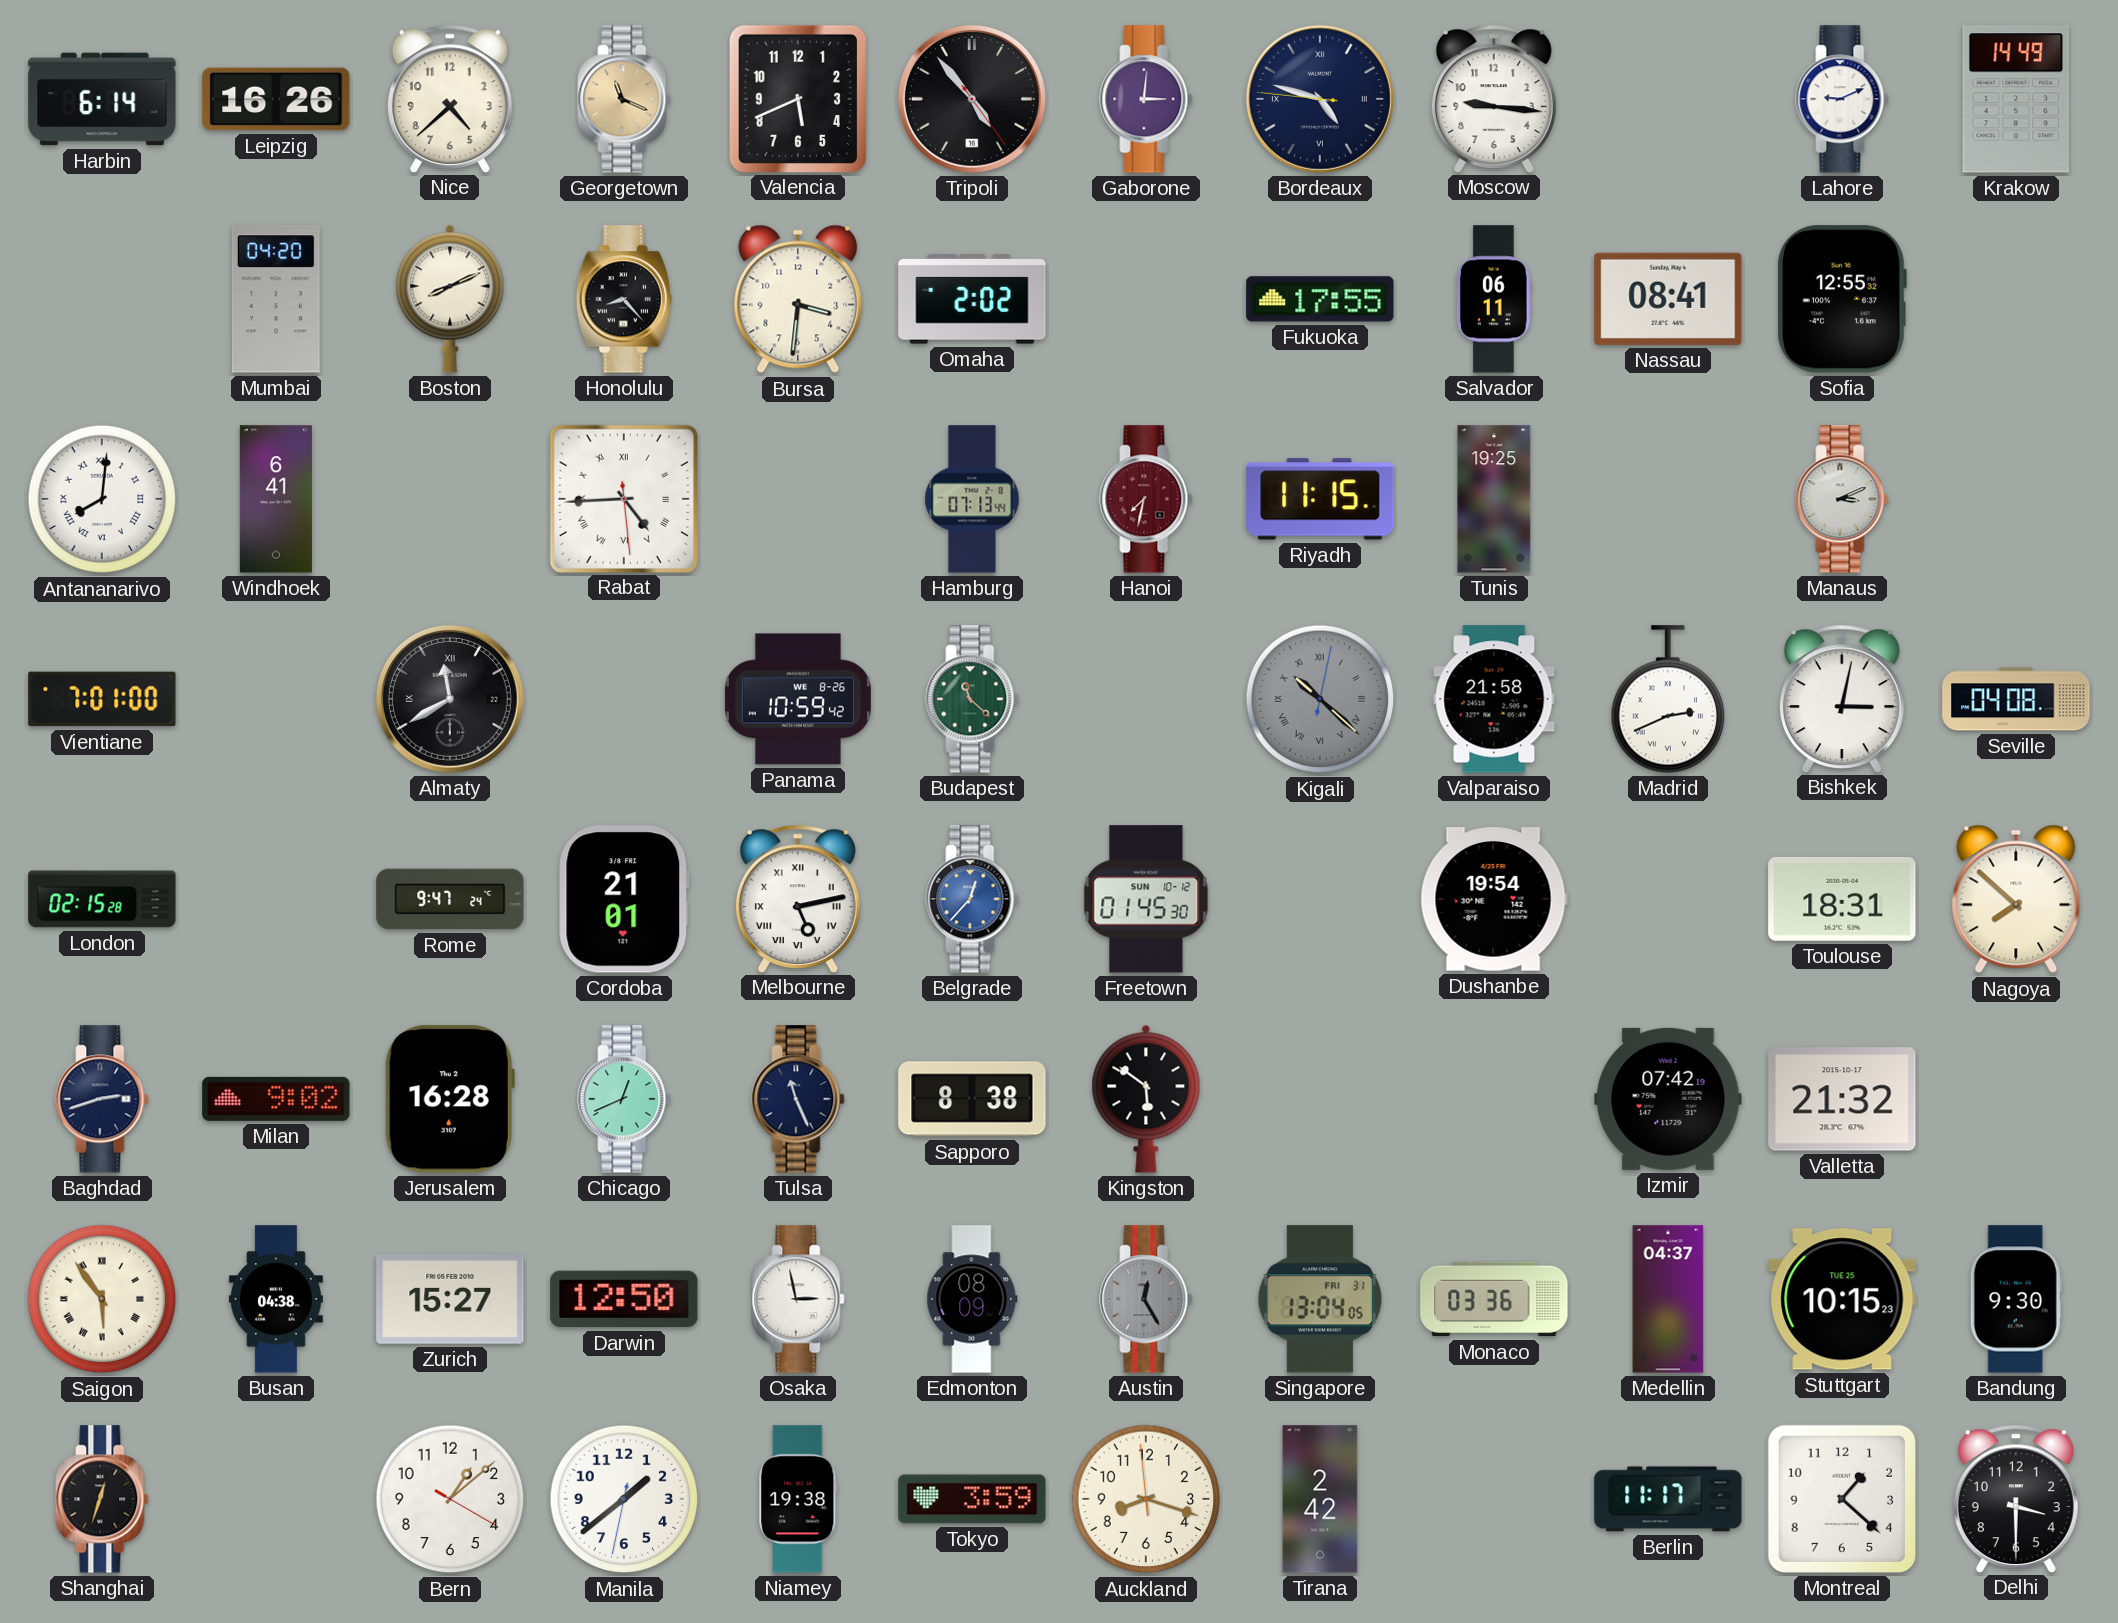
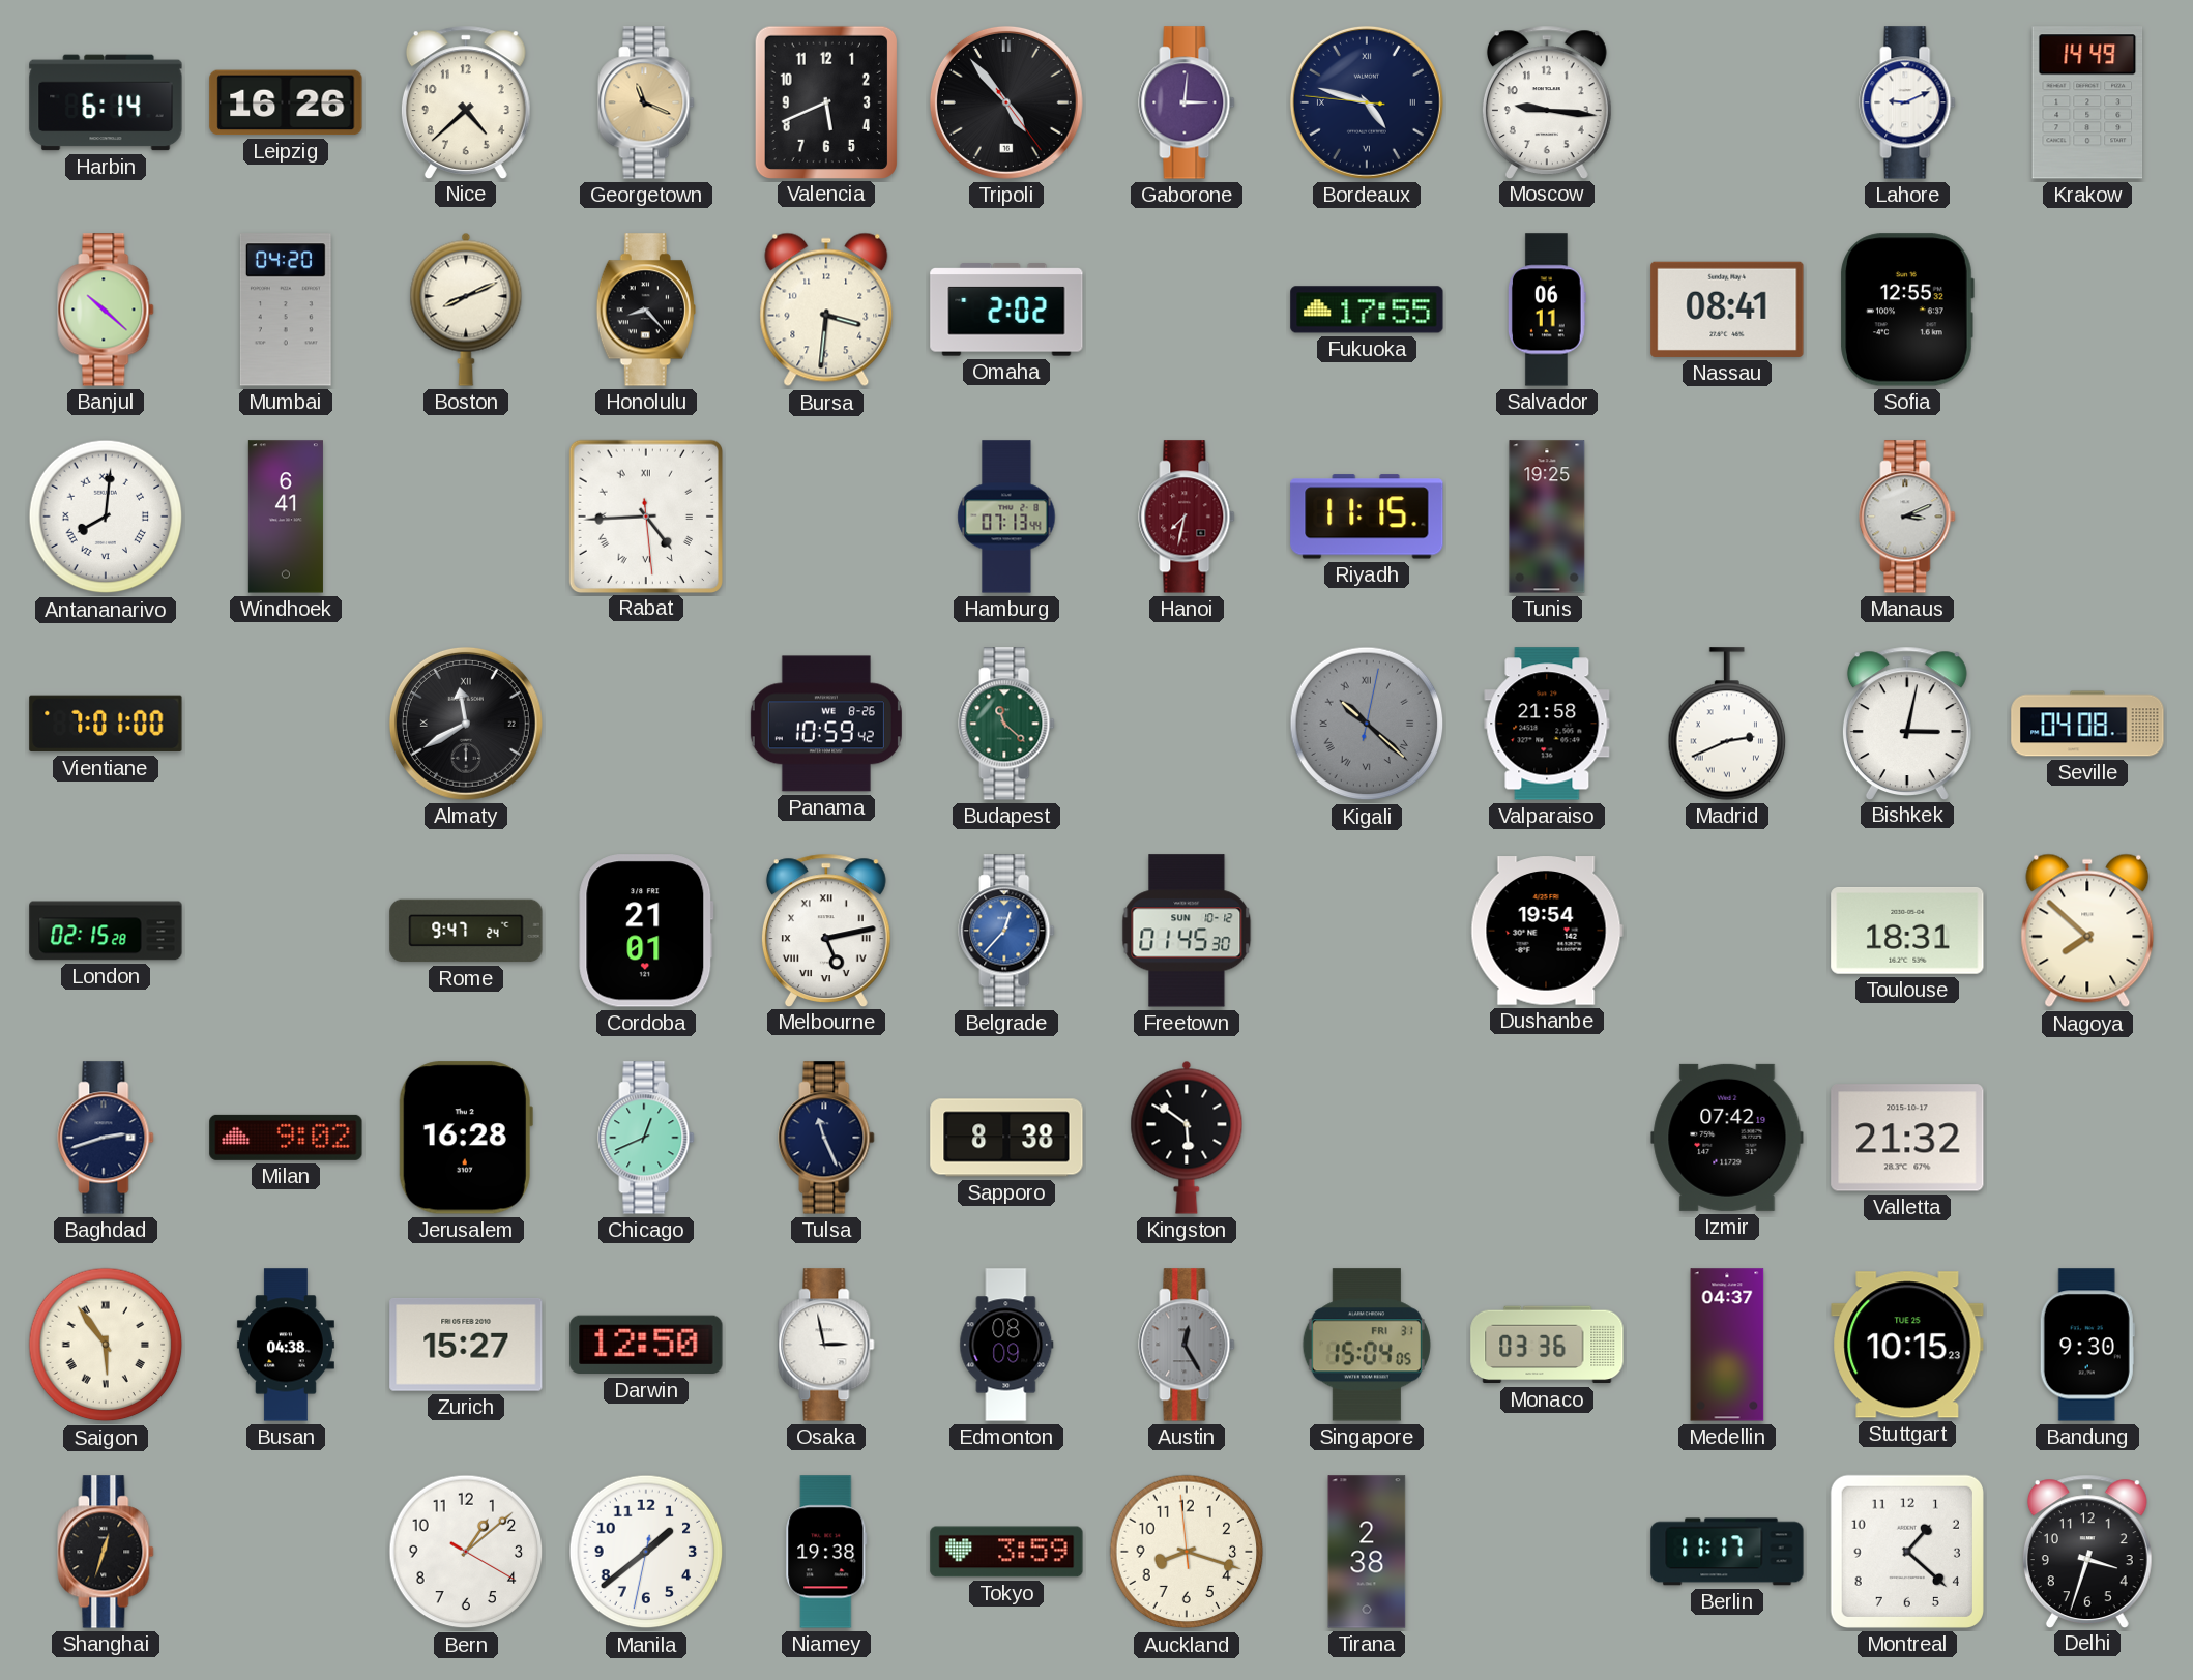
Banjul: none -> 10:22 (106, 310)
Singapore: 13:04 -> 15:04 (1367, 1345)
Tirana: 2:42 -> 2:38 (1367, 1552)
Delhi: 3:30 -> 3:33 (2087, 1551)
